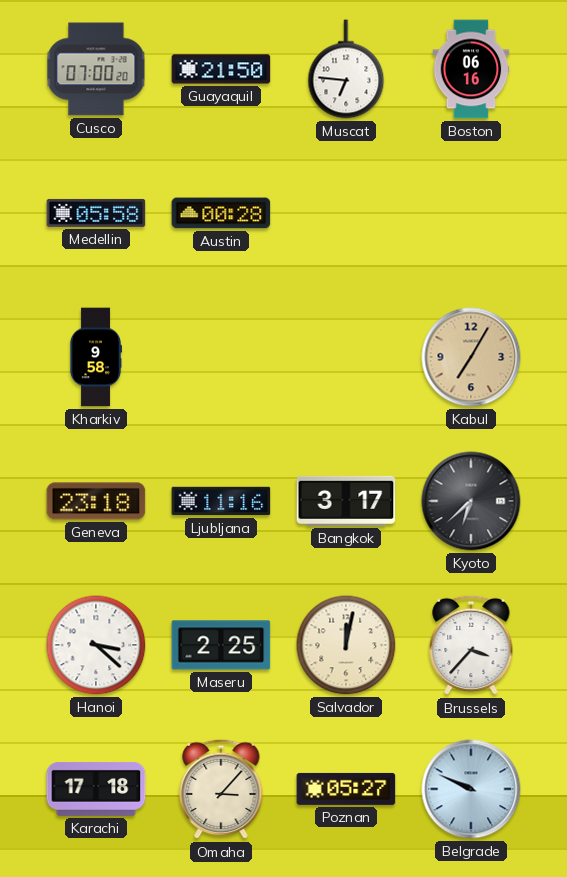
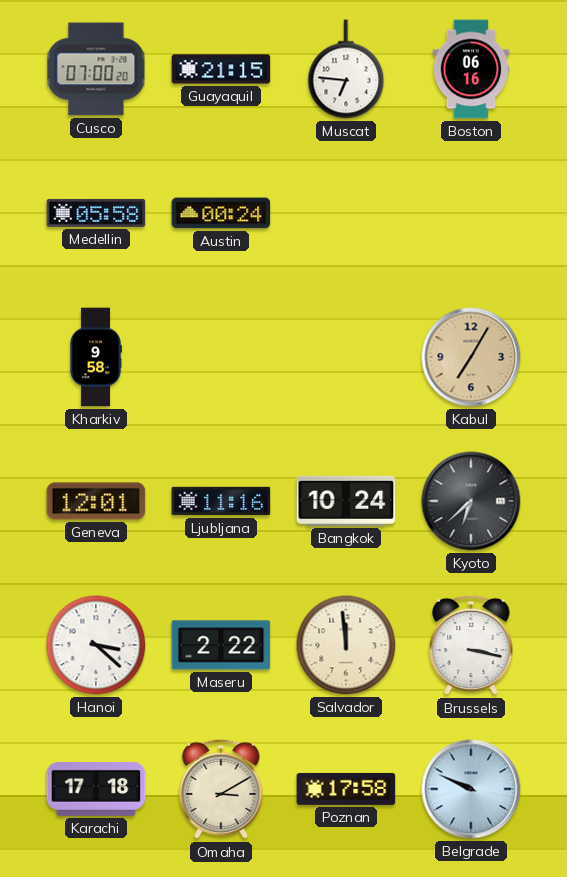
Guayaquil: 21:50 -> 21:15 (221, 69)
Austin: 00:28 -> 00:24 (221, 213)
Geneva: 23:18 -> 12:01 (96, 501)
Bangkok: 3:17 -> 10:24 (346, 501)
Maseru: 2:25 -> 2:22 (221, 645)
Salvador: 12:02 -> 11:59 (346, 645)
Brussels: 3:37 -> 3:17 (471, 645)
Omaha: 3:07 -> 3:10 (221, 789)
Poznan: 05:27 -> 17:58 (346, 789)
